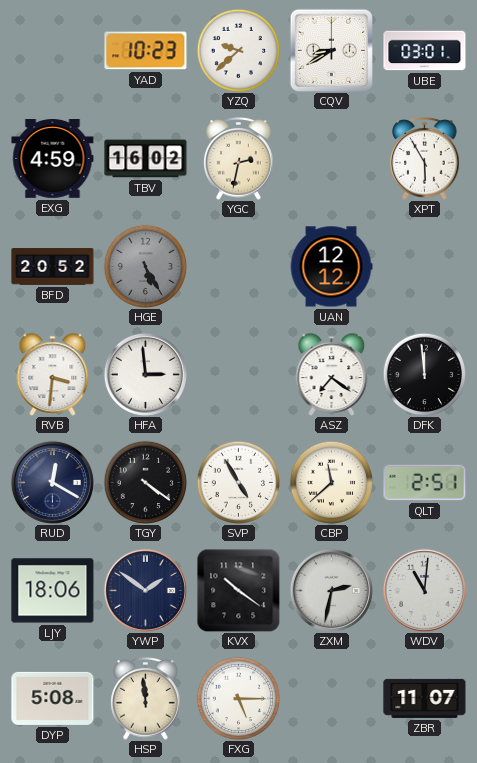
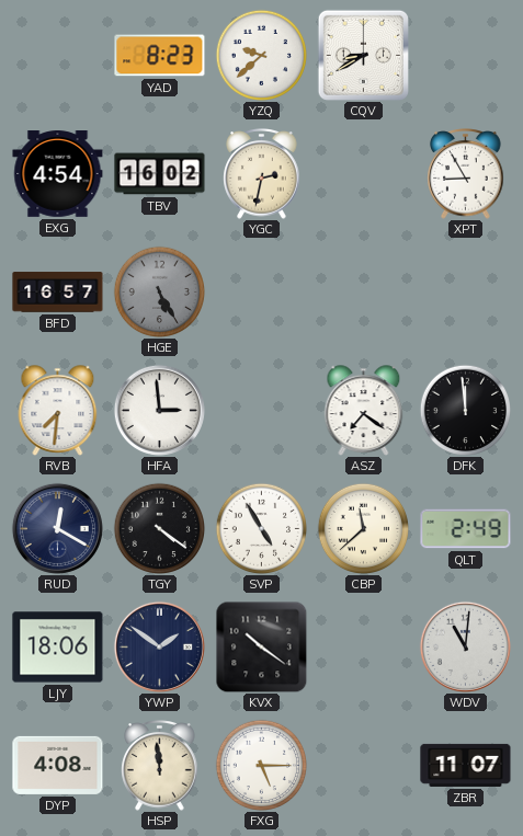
YAD: 10:23 -> 8:23 (160, 56)
UBE: 03:01 -> none (425, 51)
EXG: 4:59 -> 4:54 (58, 174)
XPT: 5:55 -> 8:55 (466, 174)
BFD: 20:52 -> 16:57 (58, 293)
UAN: 12:12 -> none (331, 267)
RVB: 3:31 -> 7:31 (58, 411)
QLT: 2:51 -> 2:49 (466, 529)
ZXM: 2:32 -> none (331, 590)
DYP: 5:08 -> 4:08 (58, 765)
